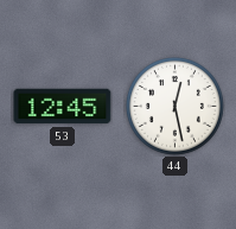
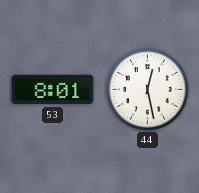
53: 12:45 -> 8:01 (53, 90)
